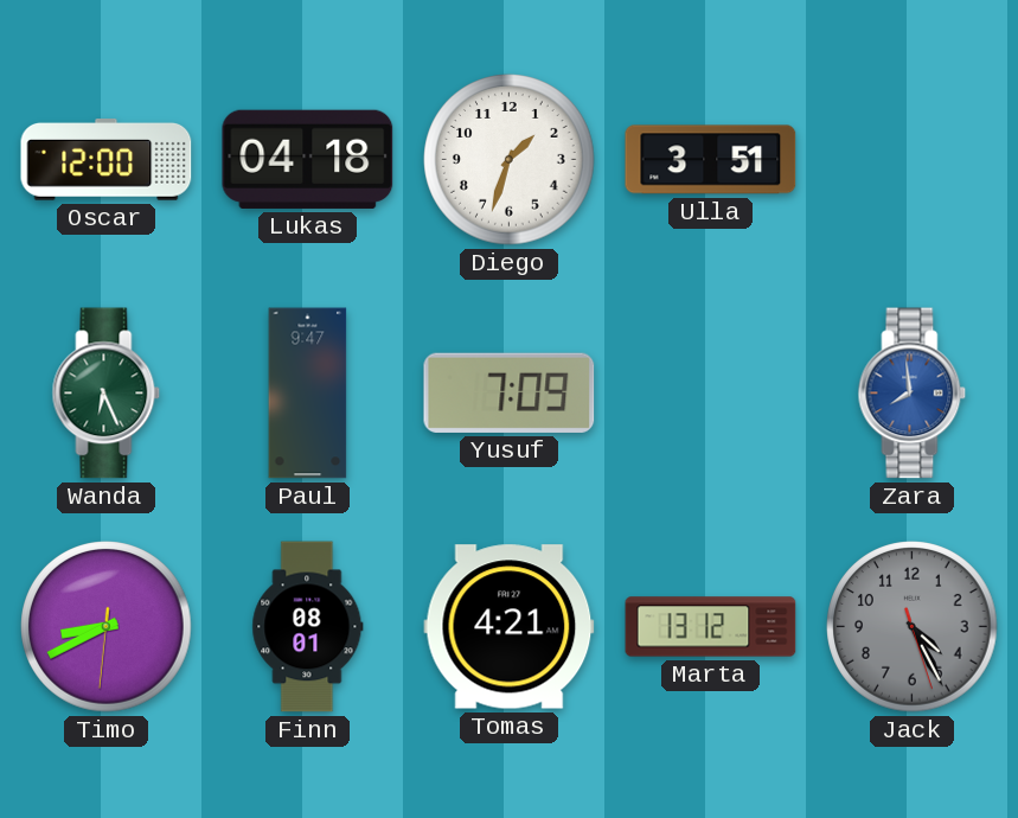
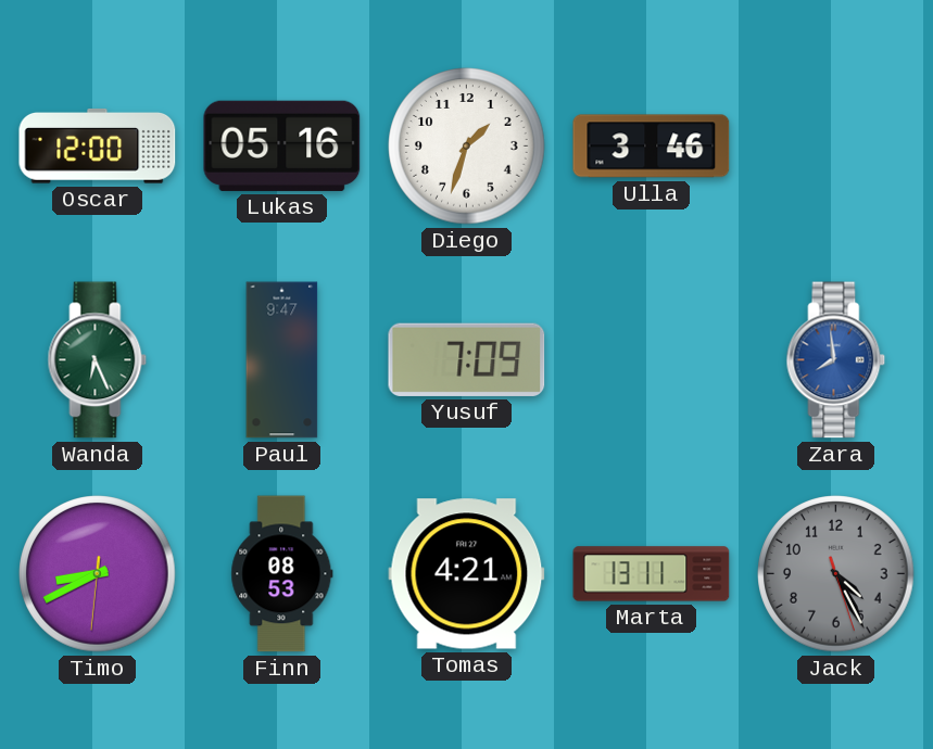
Lukas: 04:18 -> 05:16 (282, 145)
Ulla: 3:51 -> 3:46 (652, 147)
Finn: 08:01 -> 08:53 (282, 574)
Marta: 13:12 -> 13:11 (652, 574)
